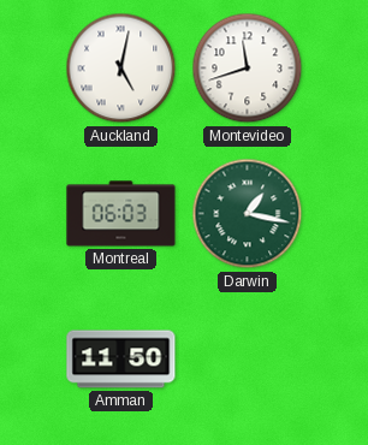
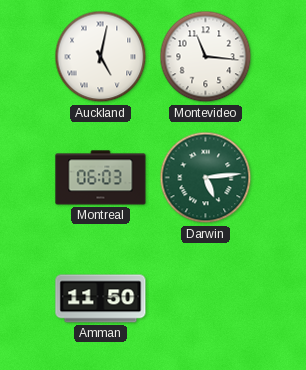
Montevideo: 11:42 -> 11:16 (206, 57)
Darwin: 1:17 -> 5:14 (206, 178)
